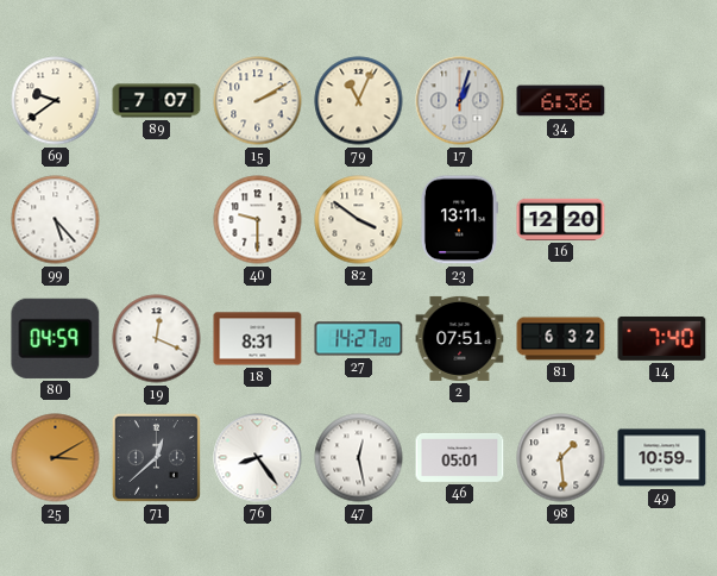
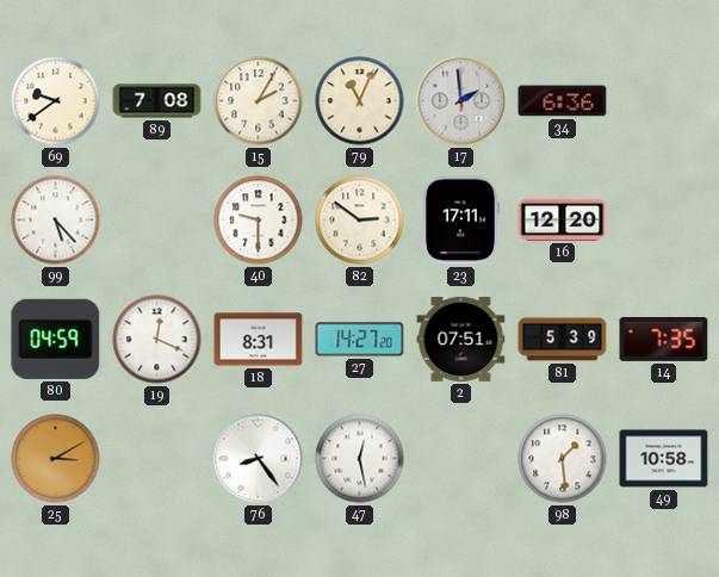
89: 7:07 -> 7:08 (157, 101)
15: 2:10 -> 2:05 (259, 101)
17: 1:03 -> 1:59 (461, 101)
82: 3:51 -> 2:51 (360, 221)
23: 13:11 -> 17:11 (460, 221)
81: 6:32 -> 5:39 (563, 340)
14: 7:40 -> 7:35 (664, 339)
71: 12:38 -> none (156, 457)
46: 05:01 -> none (460, 457)
49: 10:59 -> 10:58 (664, 459)
